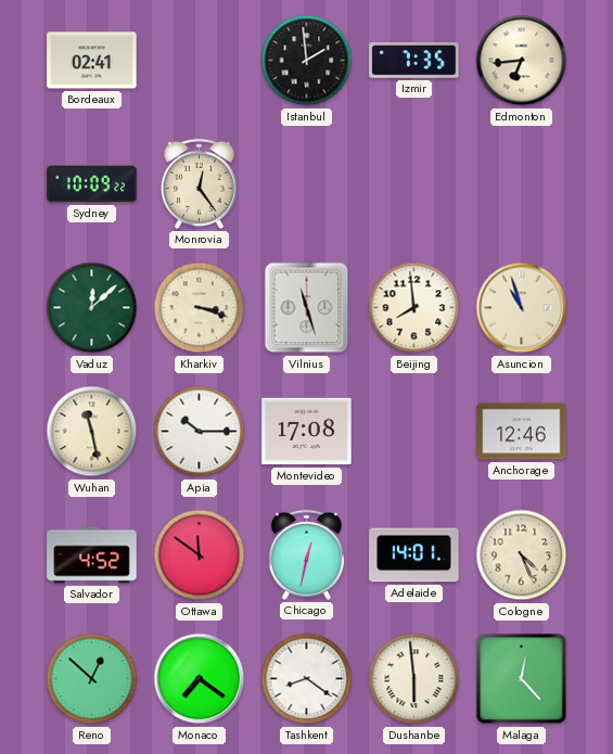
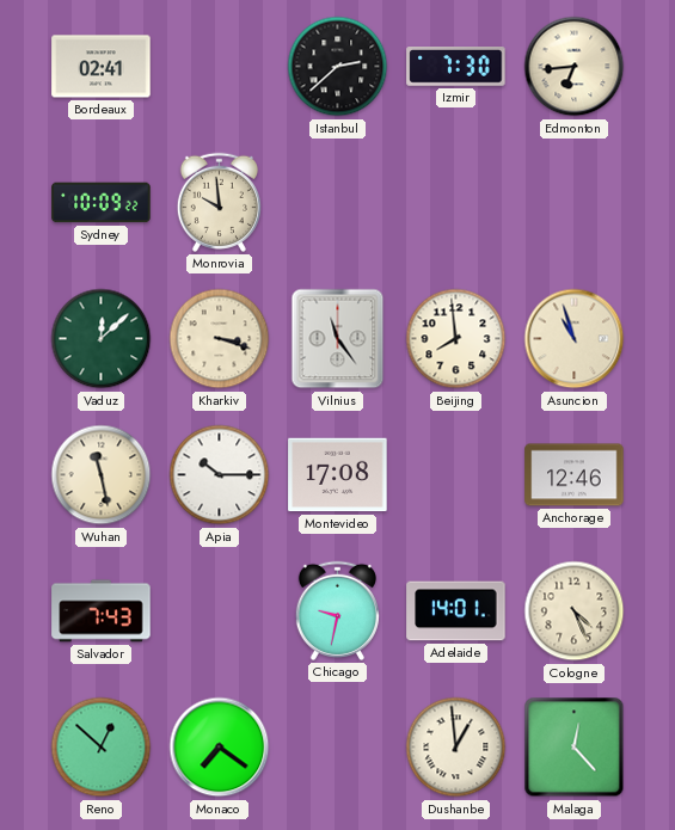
Istanbul: 1:59 -> 2:38 (338, 67)
Izmir: 7:35 -> 7:30 (456, 67)
Monrovia: 12:24 -> 9:59 (219, 202)
Vilnius: 11:27 -> 11:24 (338, 339)
Salvador: 4:52 -> 7:43 (102, 611)
Ottawa: 11:51 -> none (200, 555)
Chicago: 12:32 -> 9:32 (337, 610)
Tashkent: 8:21 -> none (307, 679)
Dushanbe: 5:59 -> 12:59 (456, 748)
